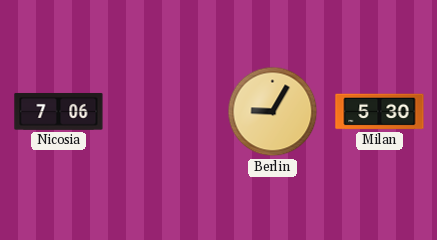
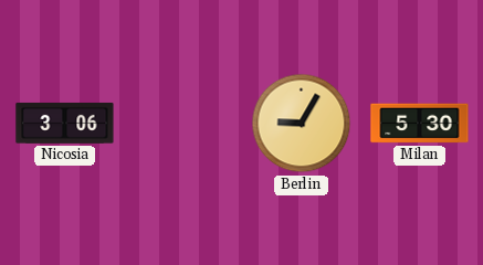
Nicosia: 7:06 -> 3:06 (65, 123)
